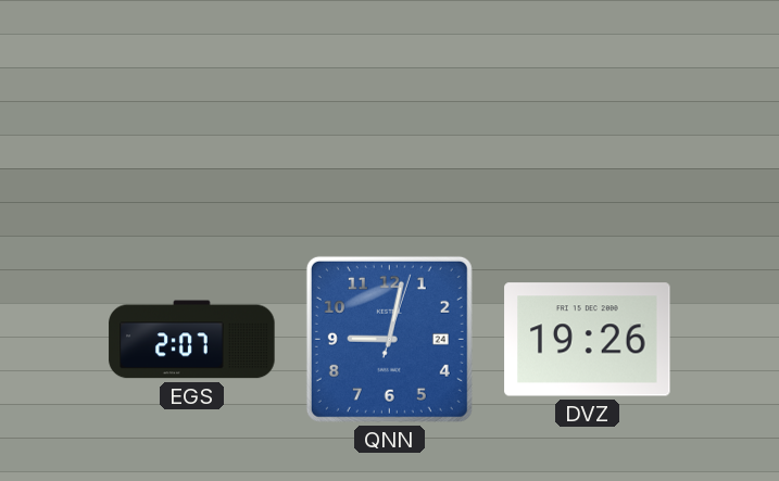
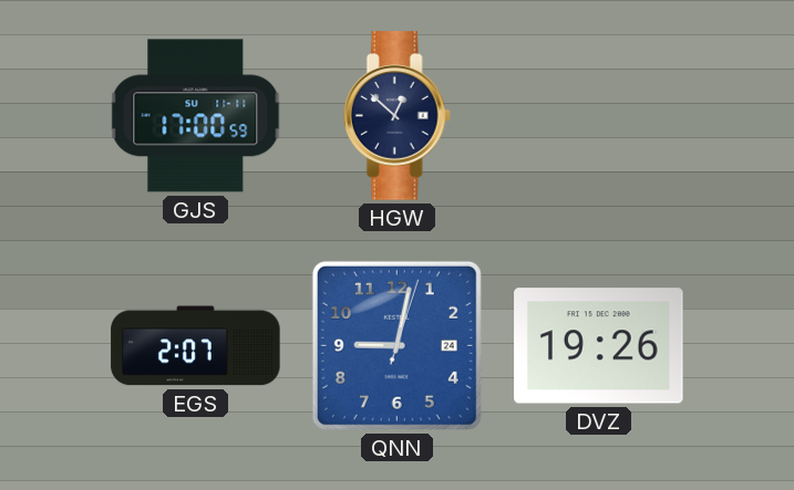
GJS: none -> 17:00 (196, 116)
HGW: none -> 12:52 (396, 116)
